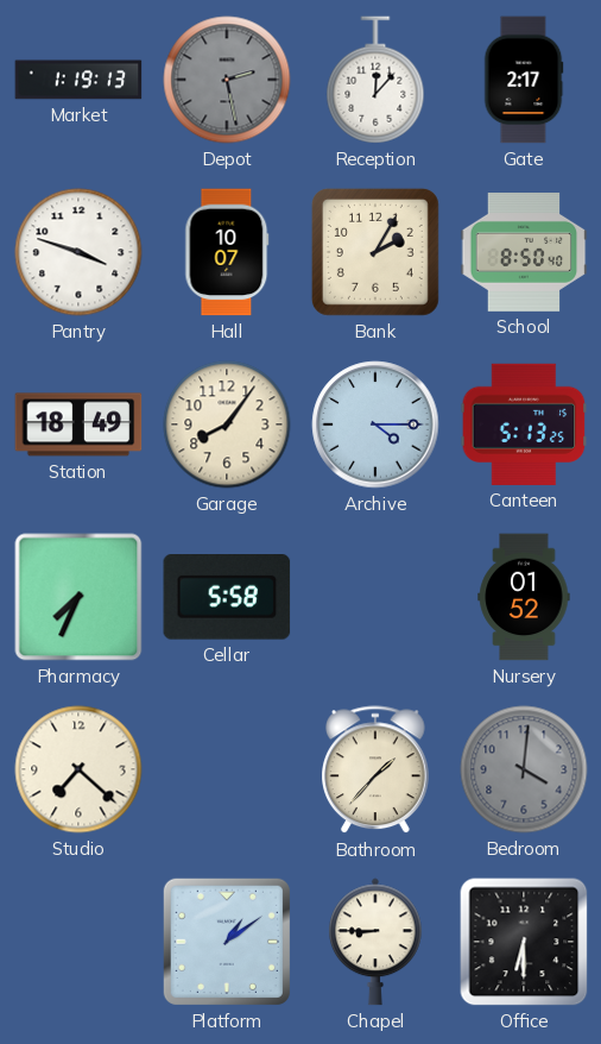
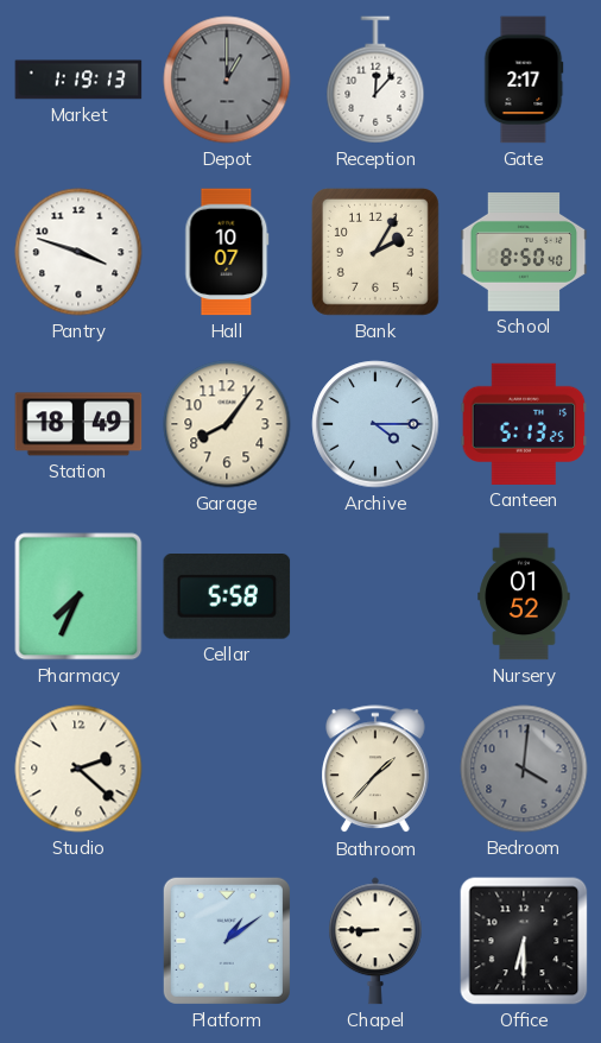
Depot: 2:28 -> 1:00 (227, 80)
Studio: 7:22 -> 2:22 (78, 769)
